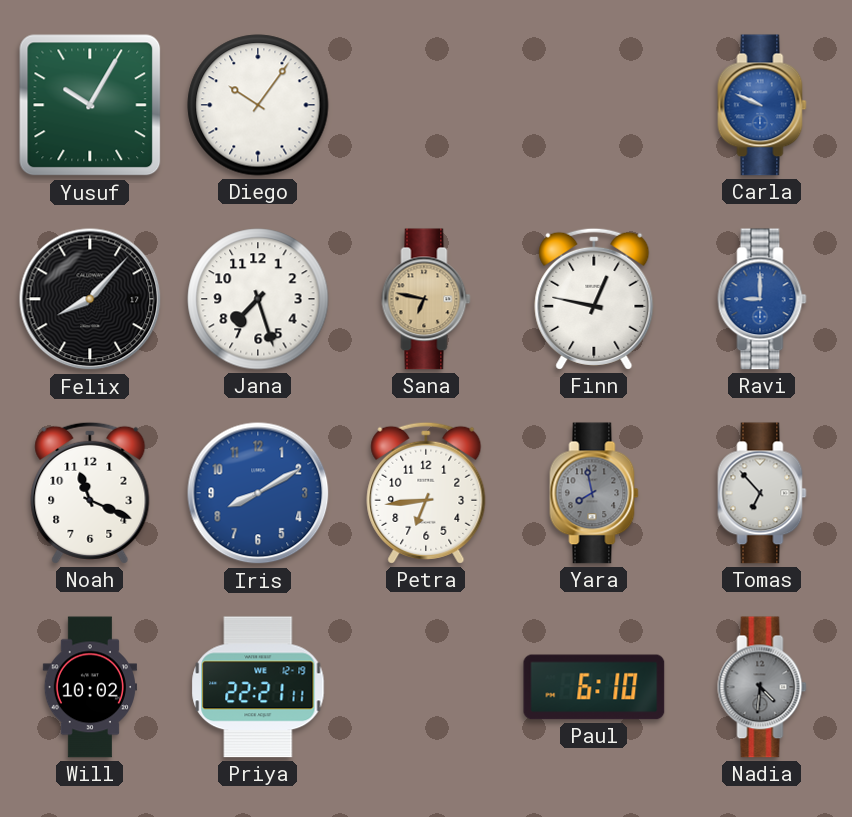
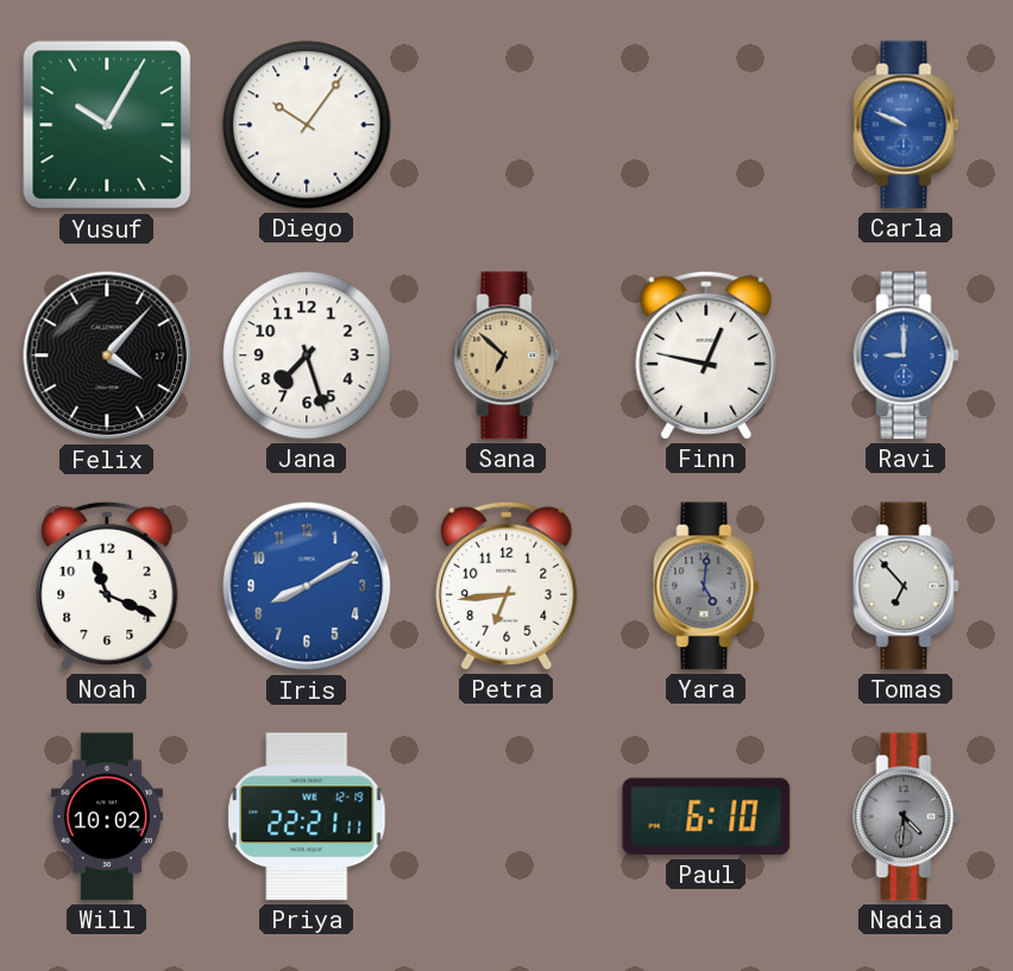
Felix: 8:07 -> 4:07 (107, 355)
Sana: 6:47 -> 6:52 (506, 355)
Yara: 7:58 -> 5:01 (706, 586)
